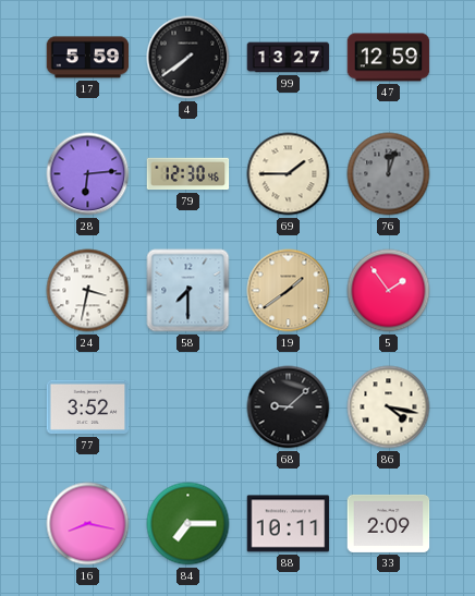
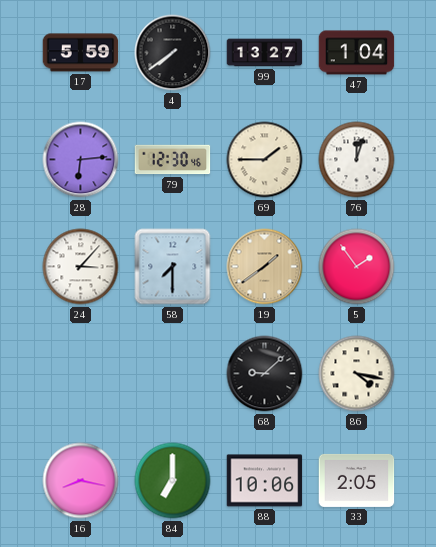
47: 12:59 -> 1:04 (357, 53)
76 dial: grey -> white (357, 160)
24: 3:32 -> 3:07 (81, 267)
77: 3:52 -> none (88, 408)
84: 7:15 -> 7:00 (173, 481)
88: 10:11 -> 10:06 (265, 481)
33: 2:09 -> 2:05 (357, 480)
